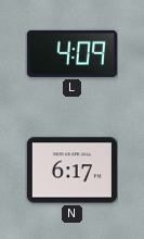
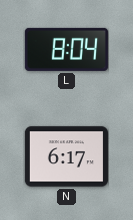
L: 4:09 -> 8:04 (66, 49)
